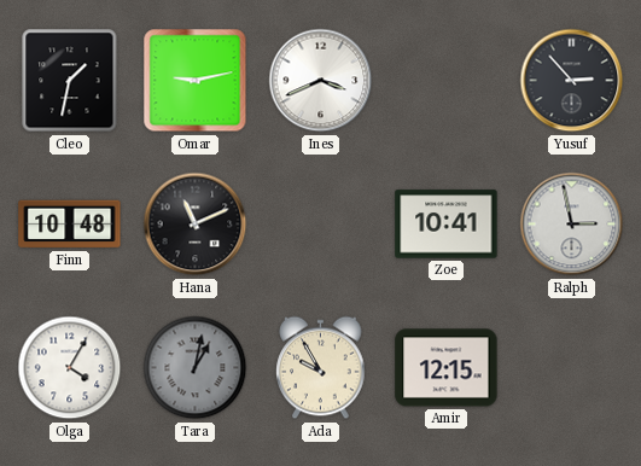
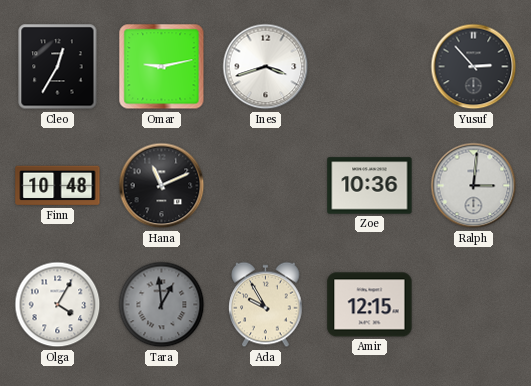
Cleo: 1:32 -> 12:35 (58, 67)
Ines: 3:41 -> 3:42 (266, 67)
Zoe: 10:41 -> 10:36 (370, 186)
Ralph: 2:58 -> 3:01 (474, 186)
Tara: 1:02 -> 12:59 (162, 305)
